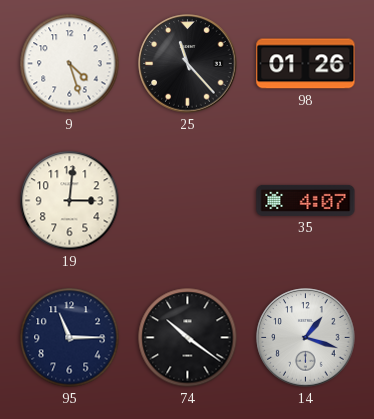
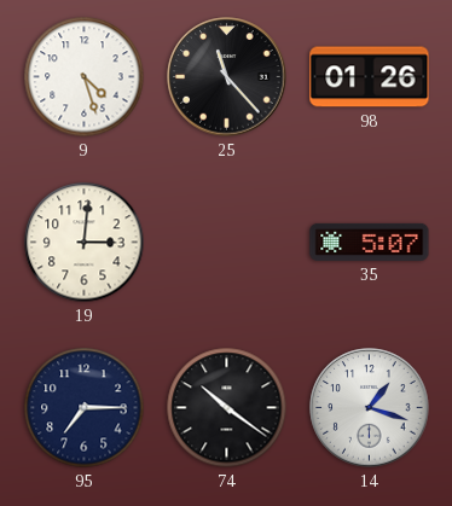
35: 4:07 -> 5:07 (370, 242)
95: 11:15 -> 7:15 (85, 408)
